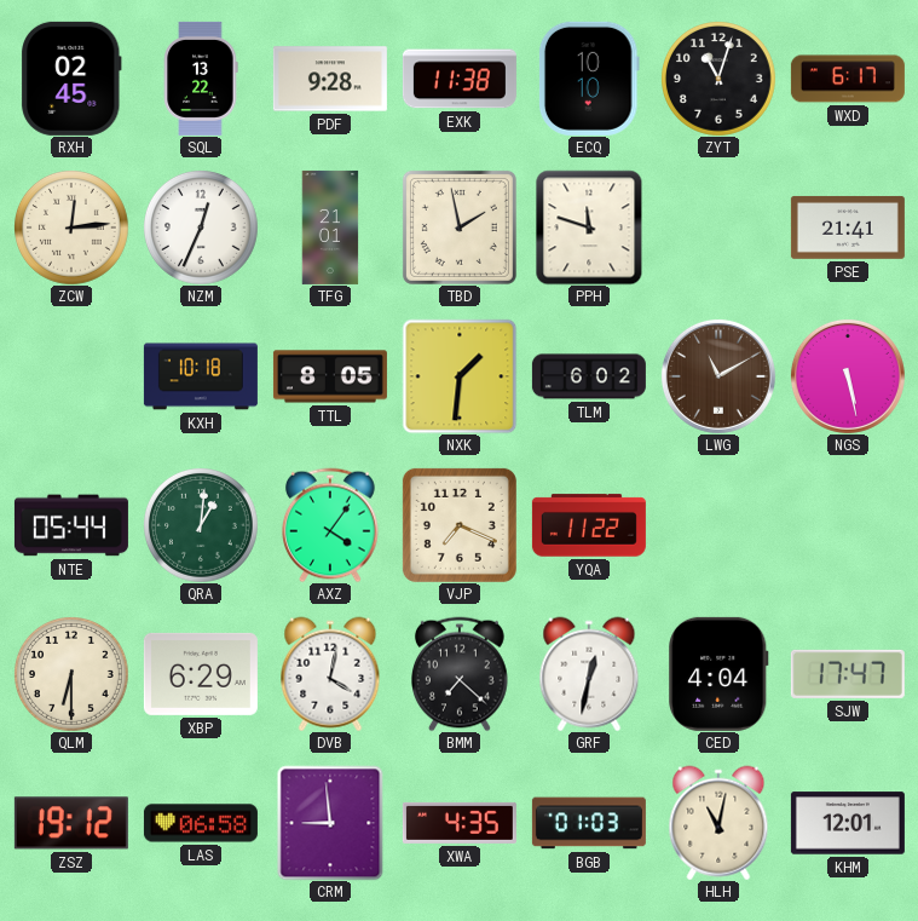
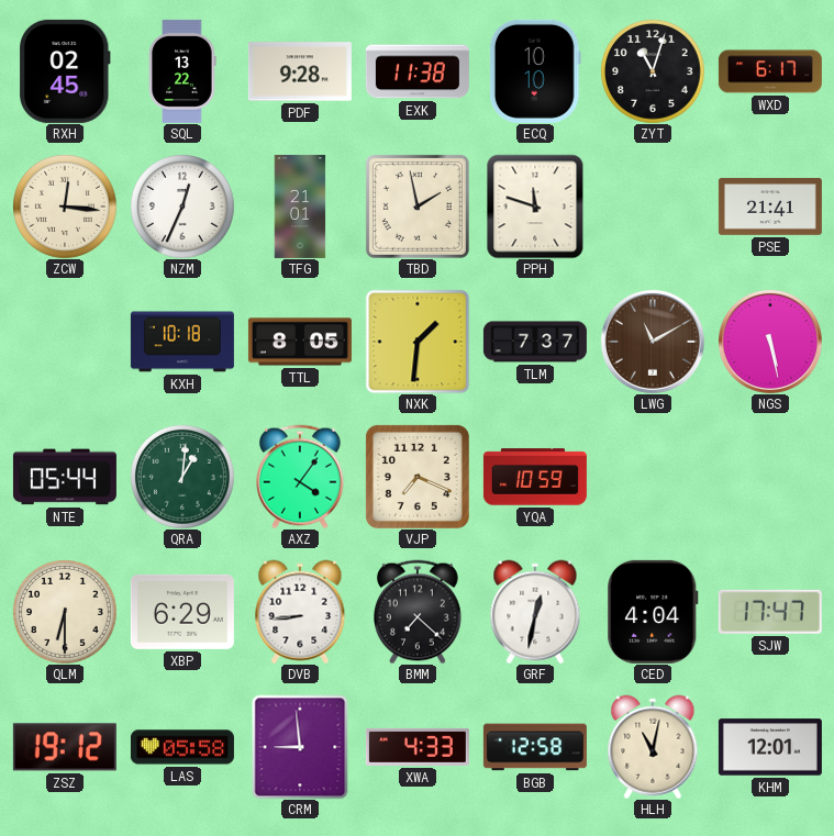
ZCW: 12:14 -> 12:16 (65, 207)
TLM: 6:02 -> 7:37 (535, 342)
YQA: 11:22 -> 10:59 (535, 477)
DVB: 4:02 -> 8:44 (300, 612)
LAS: 06:58 -> 05:58 (182, 747)
XWA: 4:35 -> 4:33 (418, 747)
BGB: 01:03 -> 12:58 (535, 747)
